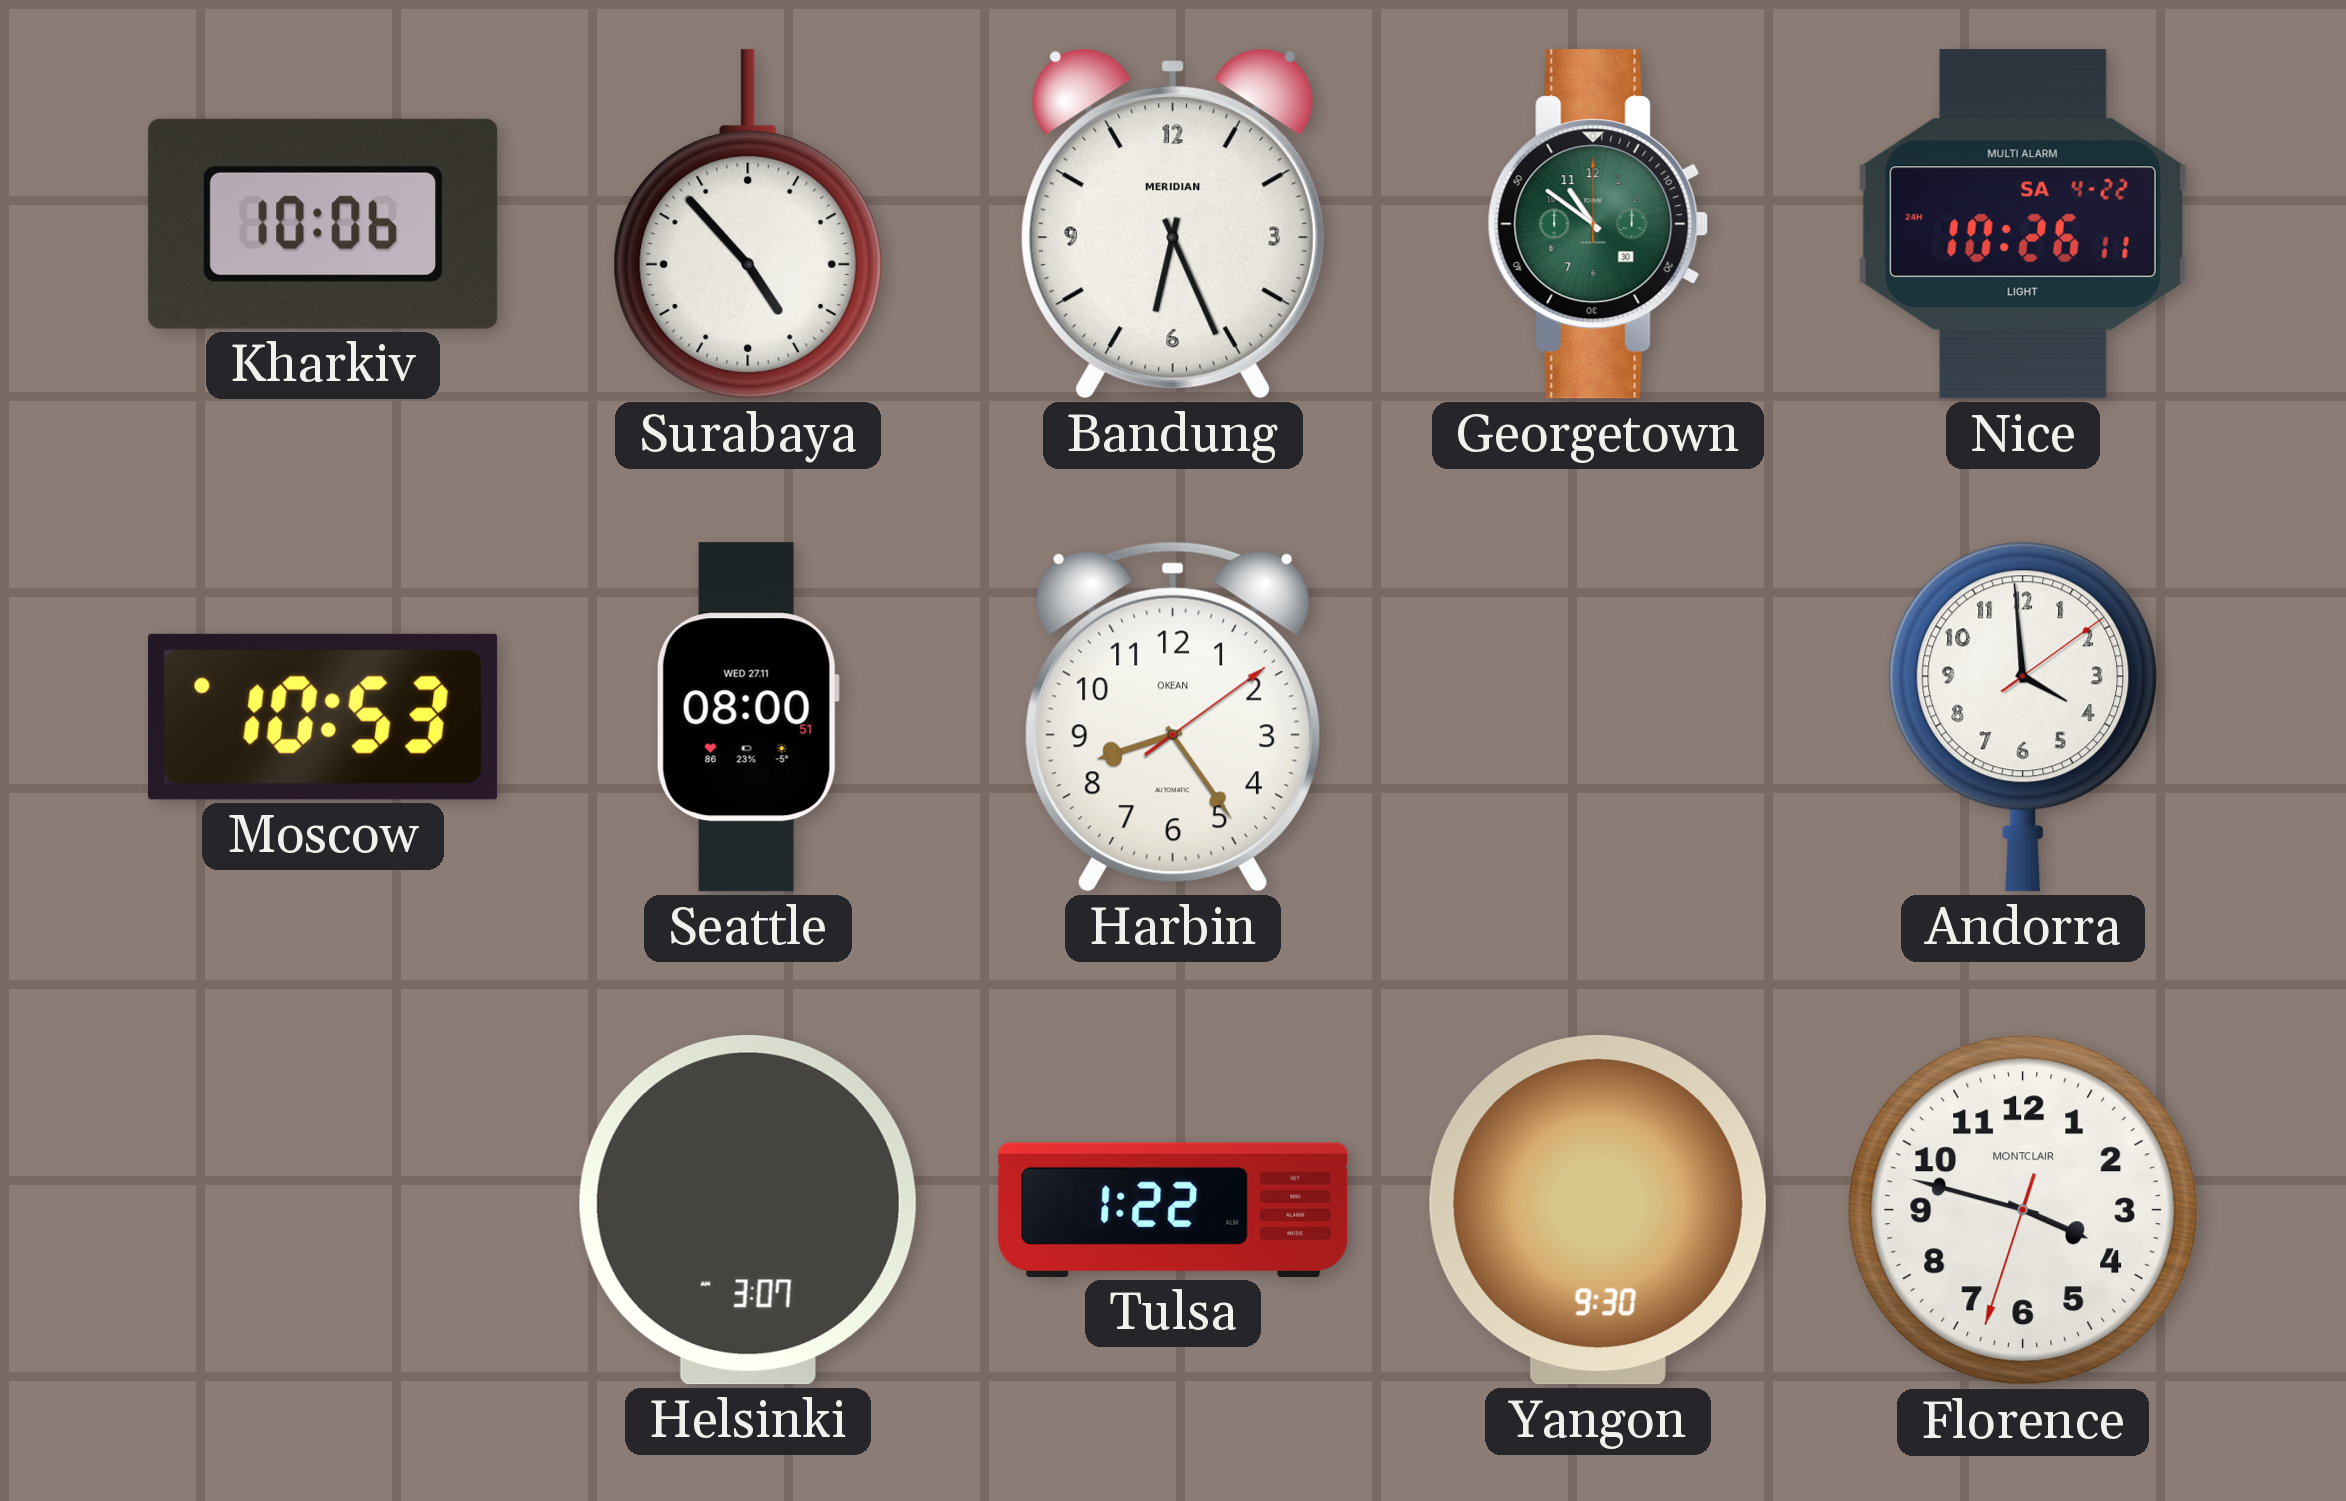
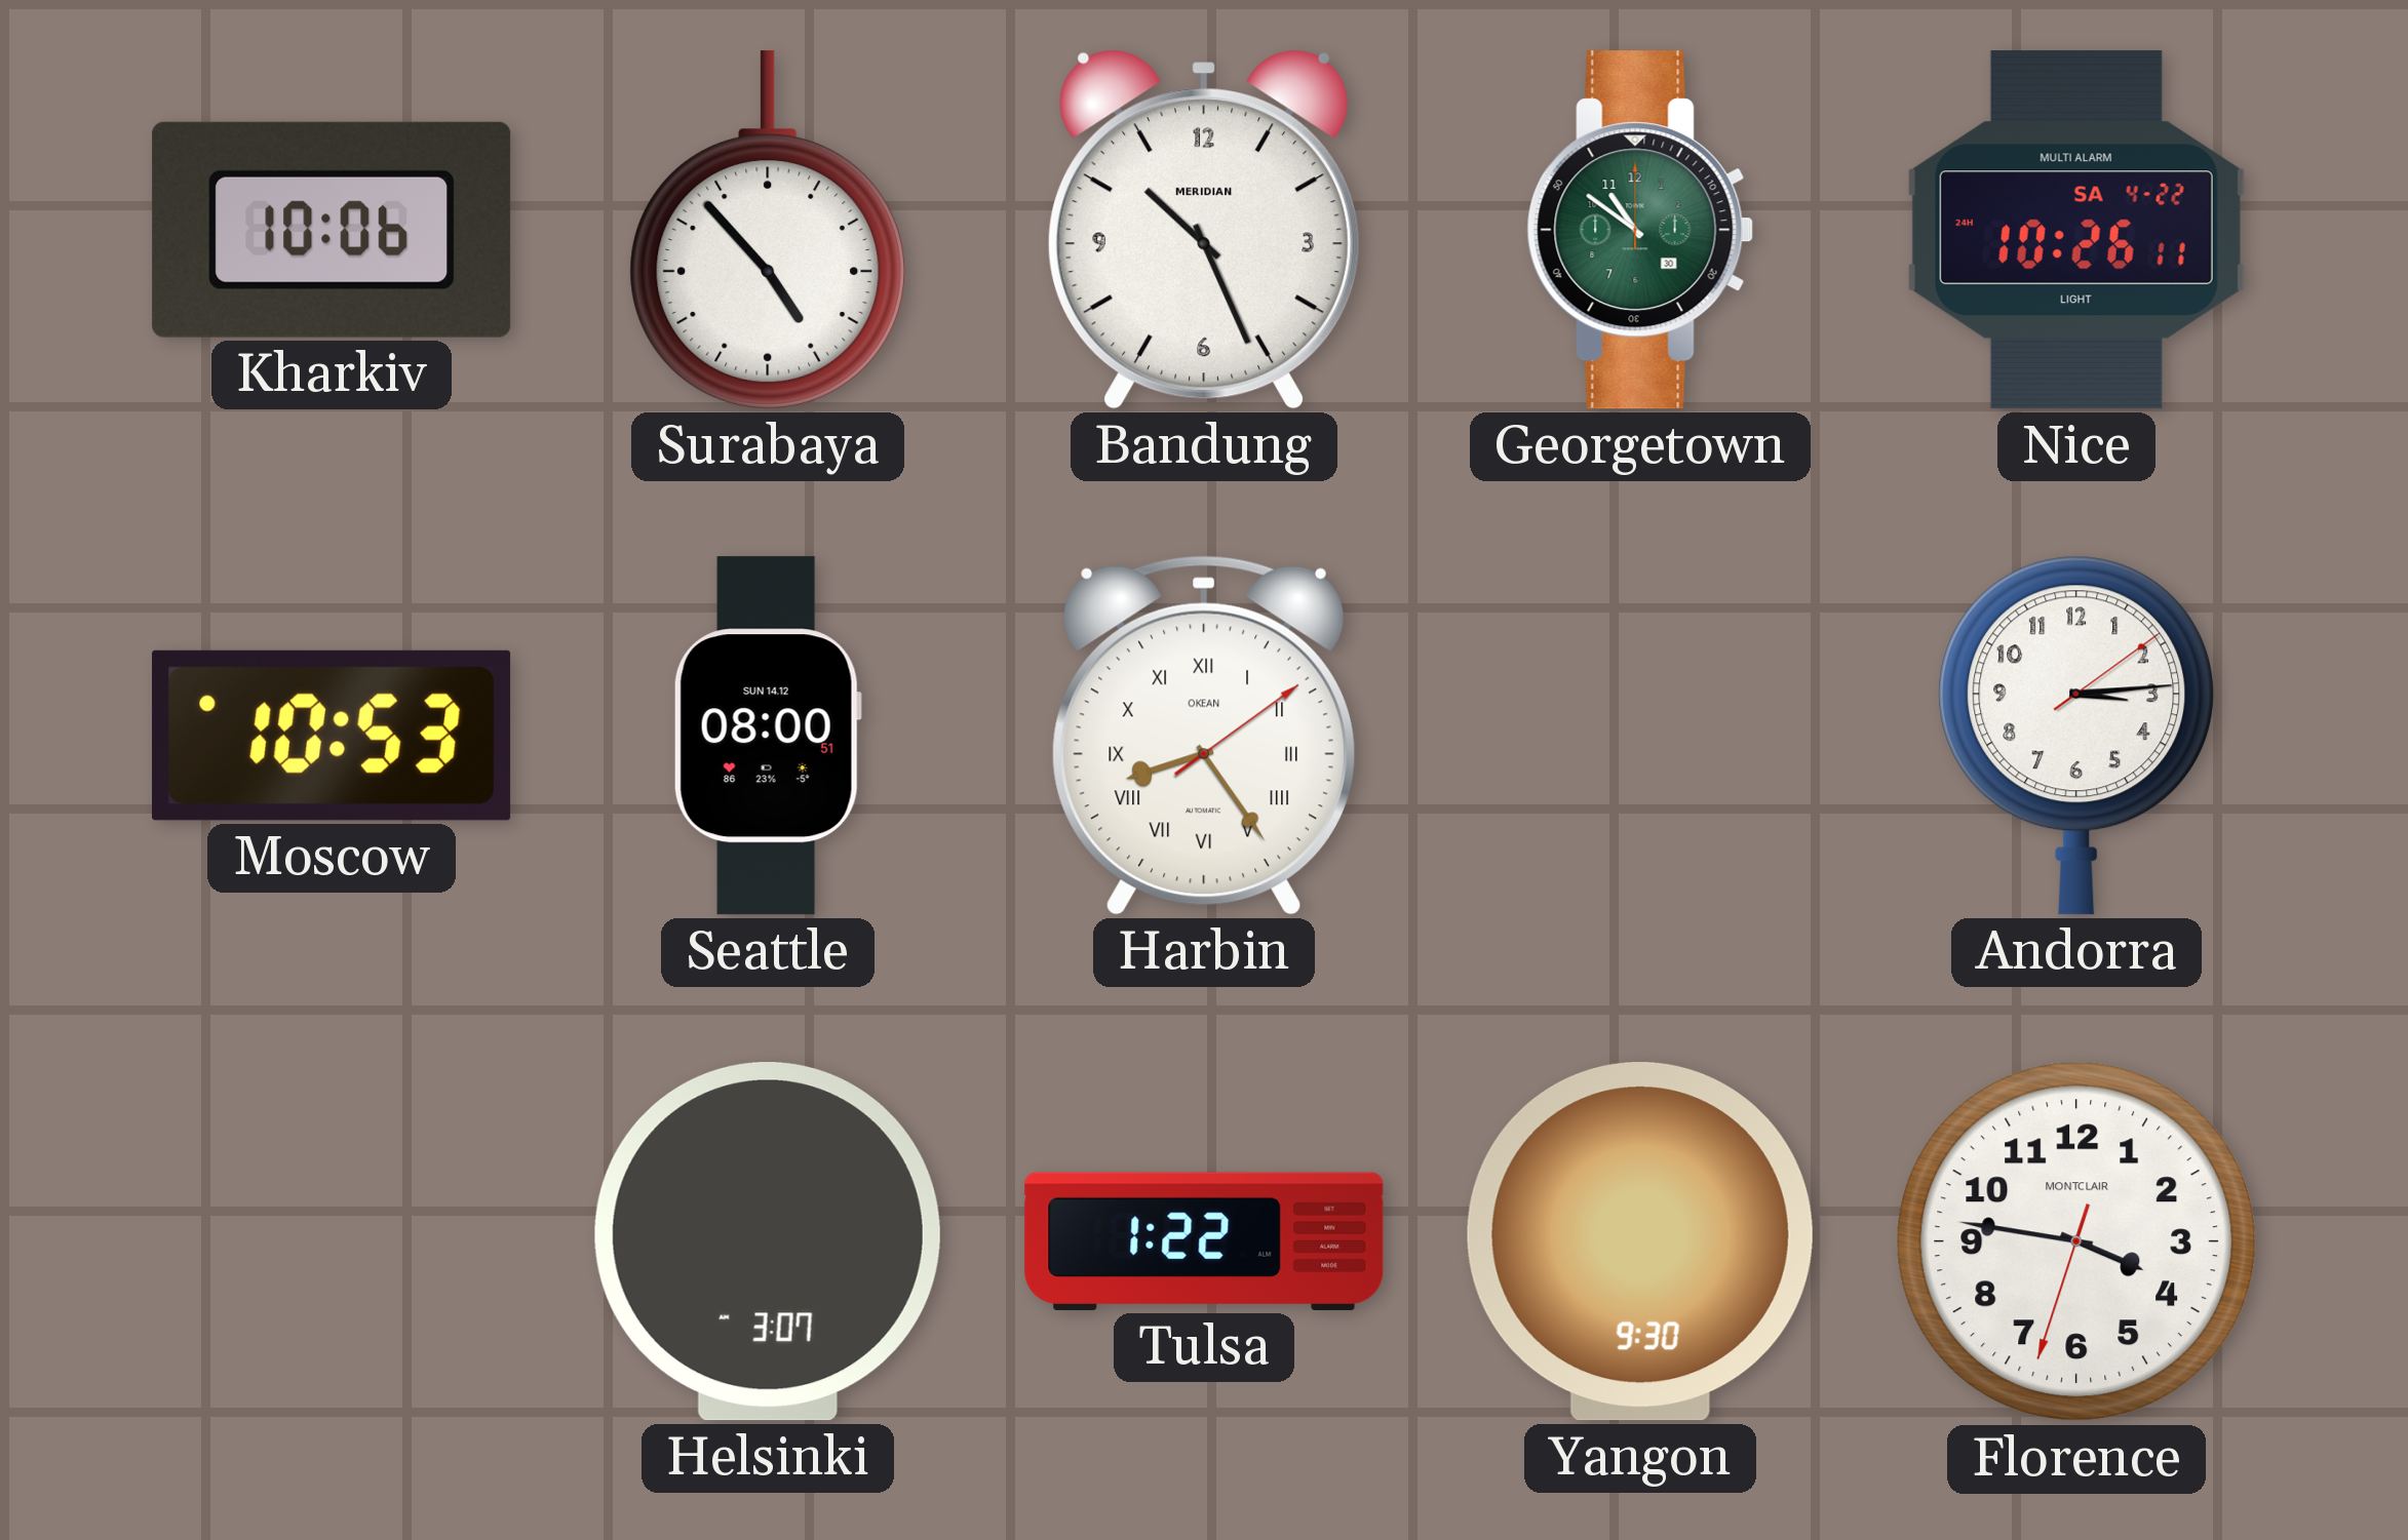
Bandung: 6:26 -> 10:26 (1204, 230)
Seattle date: WED 27.11 -> SUN 14.12 (768, 736)
Harbin numerals: Arabic -> Roman (1204, 736)
Andorra: 3:59 -> 3:14 (2076, 736)
Florence: 3:47 -> 3:46 (2076, 1241)
